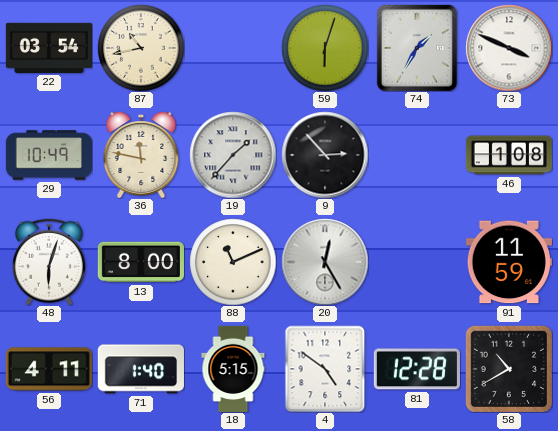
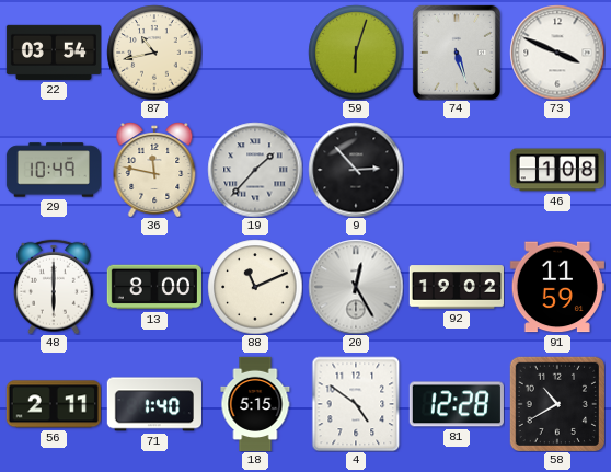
74: 1:35 -> 5:27 (457, 53)
48: 6:03 -> 6:00 (54, 287)
92: none -> 19:02 (456, 287)
56: 4:11 -> 2:11 (54, 404)
